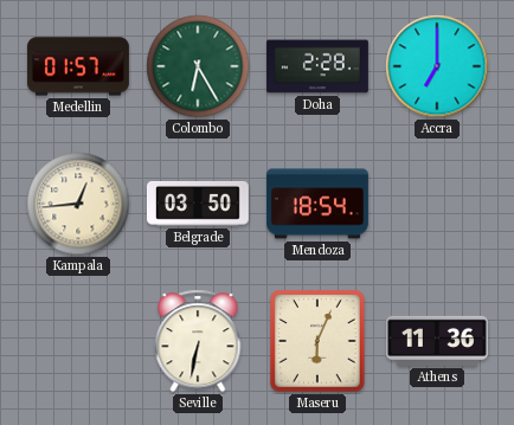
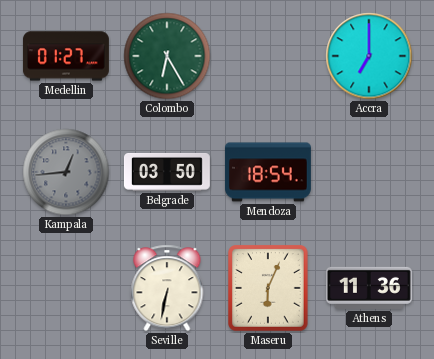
Medellin: 01:57 -> 01:27 (66, 56)
Doha: 2:28 -> none (317, 66)
Kampala dial: cream -> grey (66, 172)
